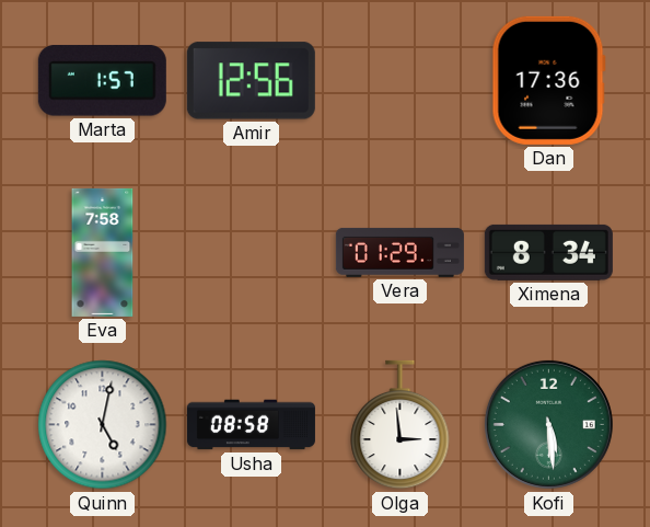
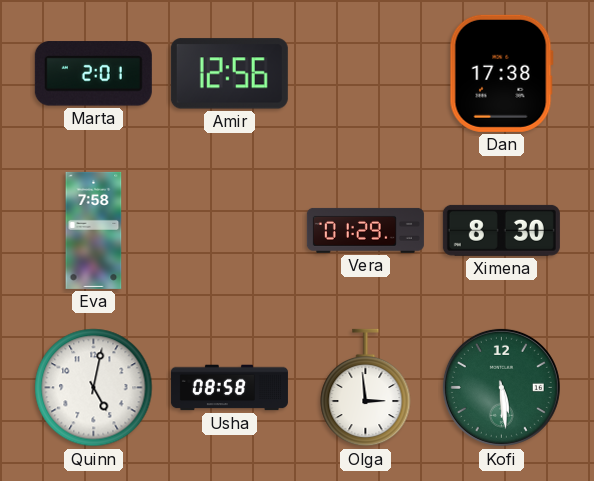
Marta: 1:57 -> 2:01 (93, 74)
Dan: 17:36 -> 17:38 (501, 73)
Ximena: 8:34 -> 8:30 (501, 230)
